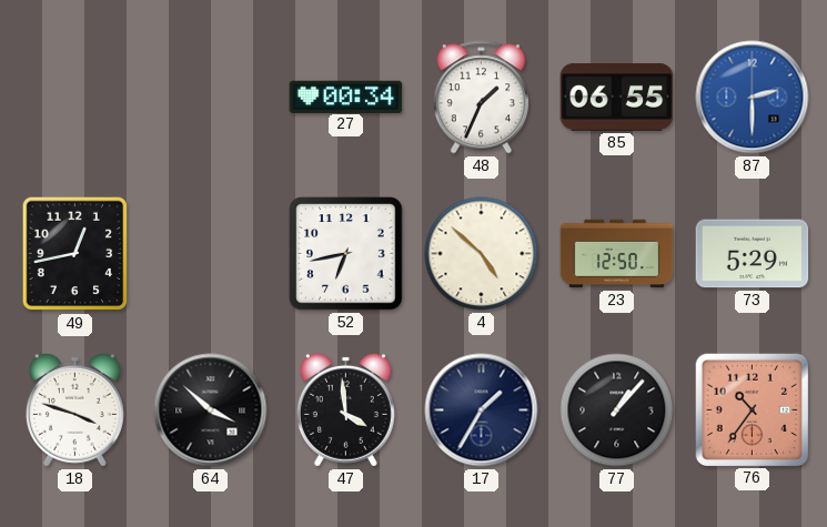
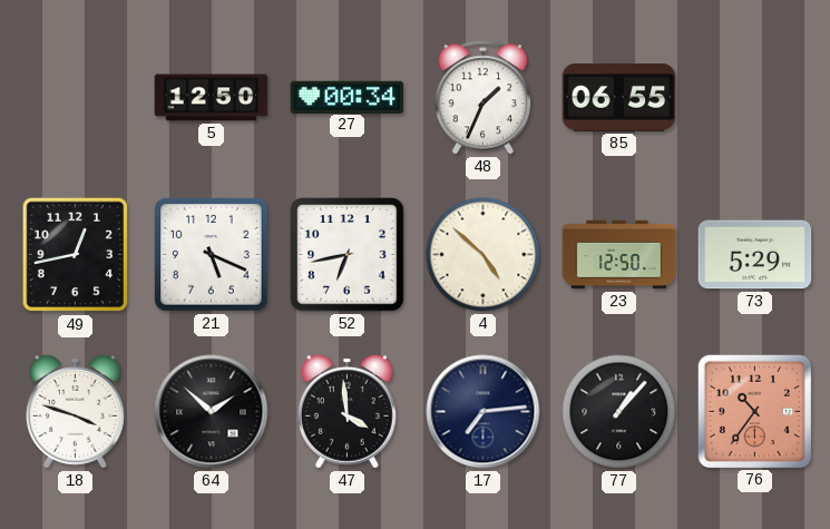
5: none -> 12:50 (212, 98)
87: 2:30 -> none (753, 98)
21: none -> 5:19 (212, 255)
64: 3:52 -> 1:52 (212, 412)
17: 1:35 -> 7:14 (484, 412)
